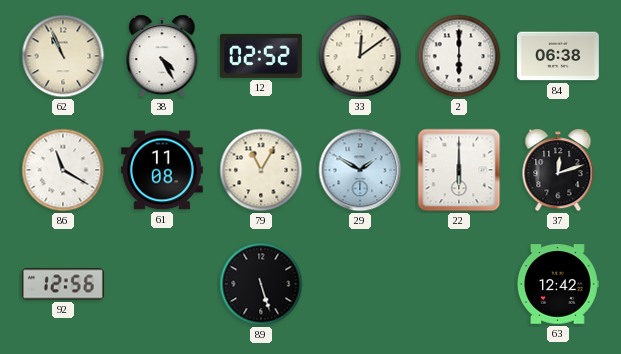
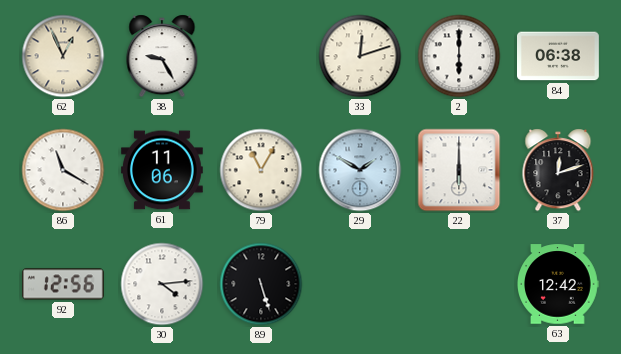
62: 10:56 -> 12:56 (63, 56)
38: 4:25 -> 9:25 (162, 56)
12: 02:52 -> none (261, 56)
33: 12:09 -> 12:12 (360, 56)
61: 11:08 -> 11:06 (162, 170)
30: none -> 4:14 (162, 284)
